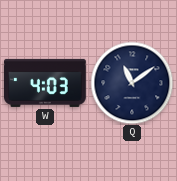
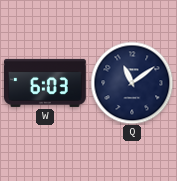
W: 4:03 -> 6:03 (45, 83)
